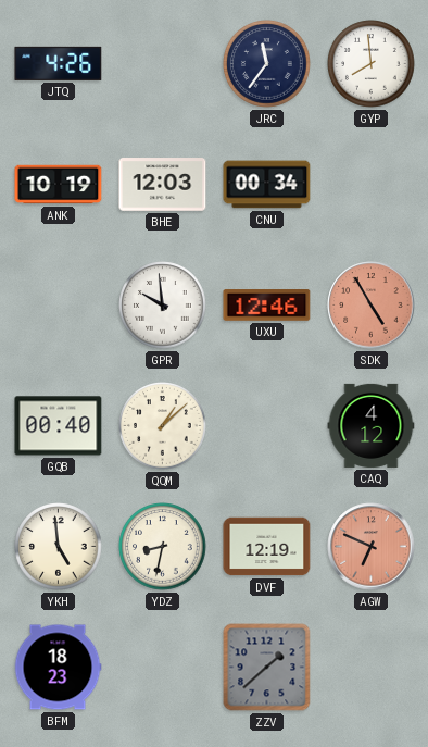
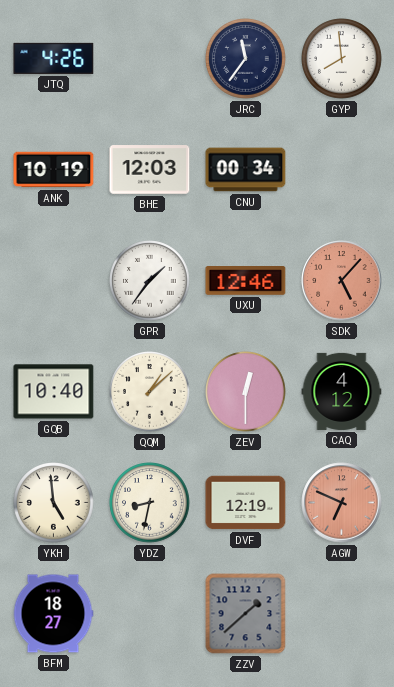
GPR: 9:59 -> 1:36 (150, 281)
SDK: 4:55 -> 5:07 (342, 281)
GQB: 00:40 -> 10:40 (54, 392)
ZEV: none -> 12:30 (246, 392)
BFM: 18:23 -> 18:27 (53, 614)
